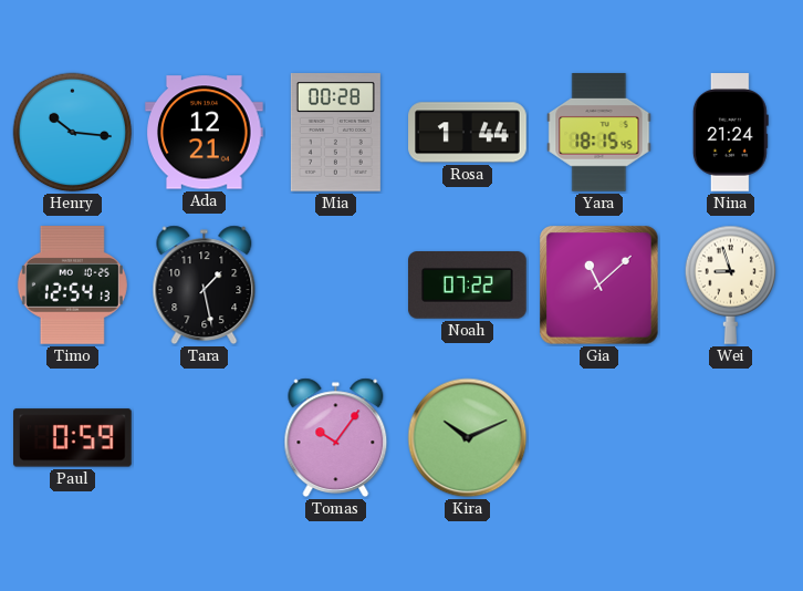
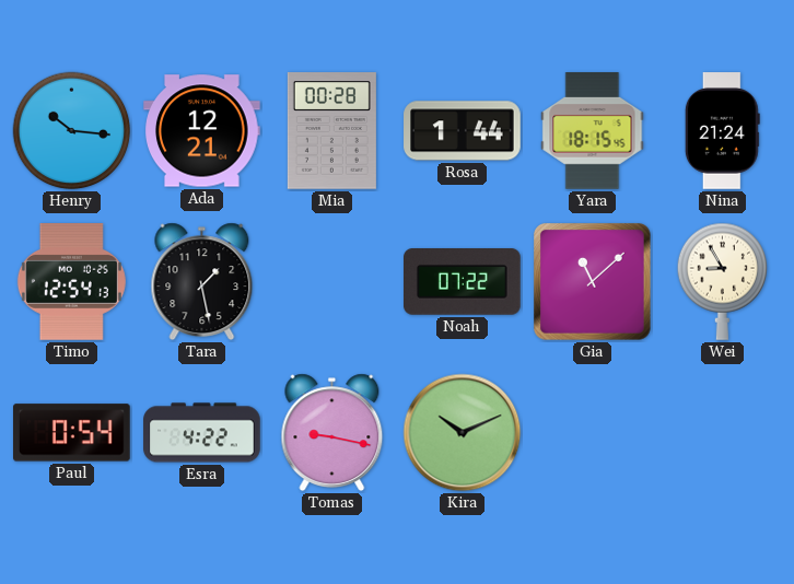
Wei: 8:57 -> 8:55 (723, 281)
Paul: 0:59 -> 0:54 (72, 433)
Esra: none -> 4:22 (202, 433)
Tomas: 10:06 -> 9:17 (332, 433)
